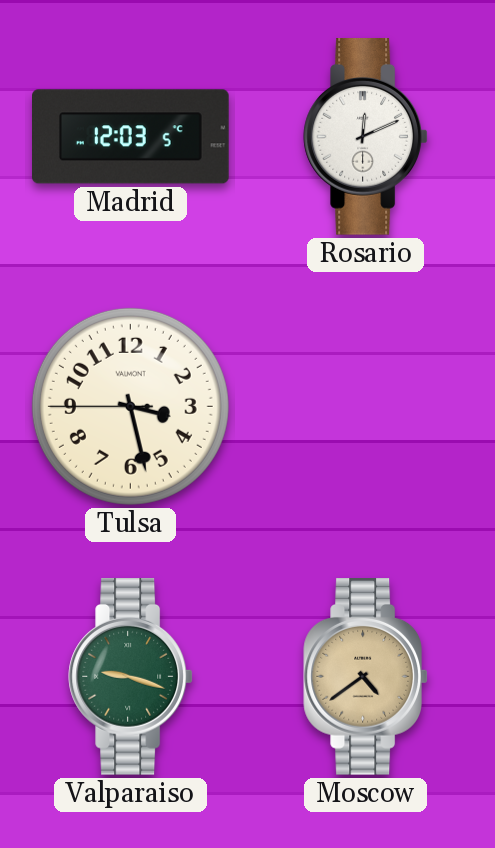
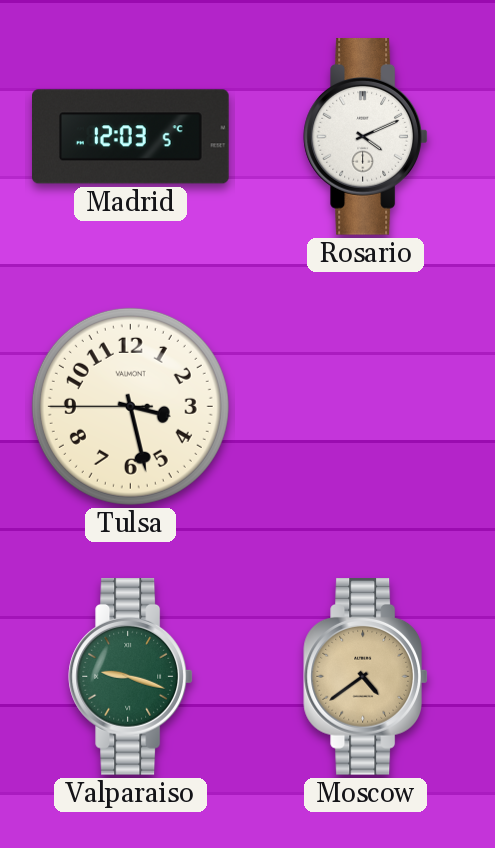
Rosario: 12:11 -> 4:11 (365, 137)
